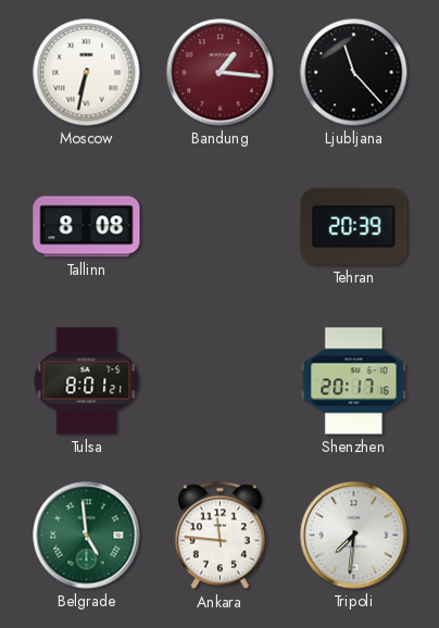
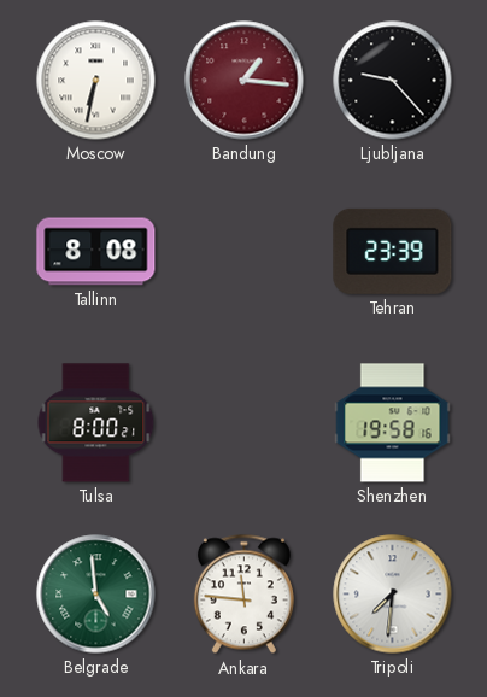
Ljubljana: 11:23 -> 9:23 (393, 81)
Tehran: 20:39 -> 23:39 (393, 251)
Tulsa: 8:01 -> 8:00 (96, 423)
Shenzhen: 20:17 -> 19:58 (393, 423)
